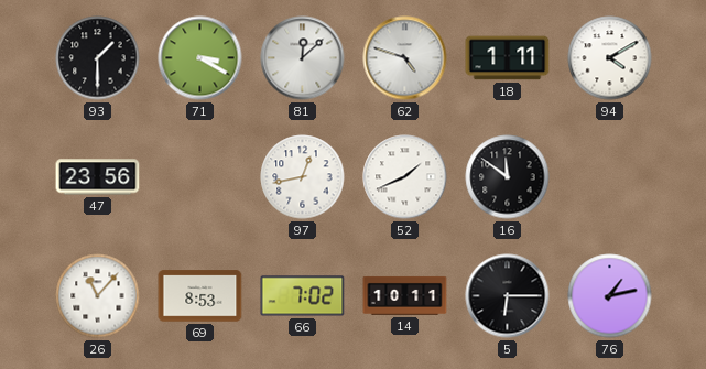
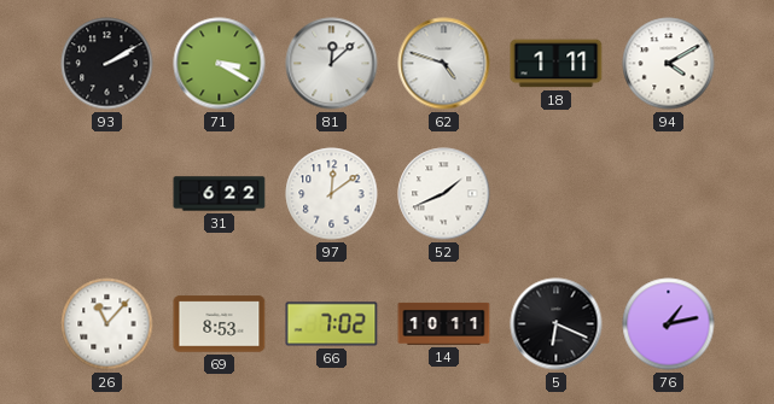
93: 1:30 -> 2:10 (107, 64)
47: 23:56 -> none (98, 177)
31: none -> 6:22 (220, 194)
97: 12:43 -> 12:09 (332, 194)
16: 11:51 -> none (508, 177)
5: 6:15 -> 6:19 (557, 324)
